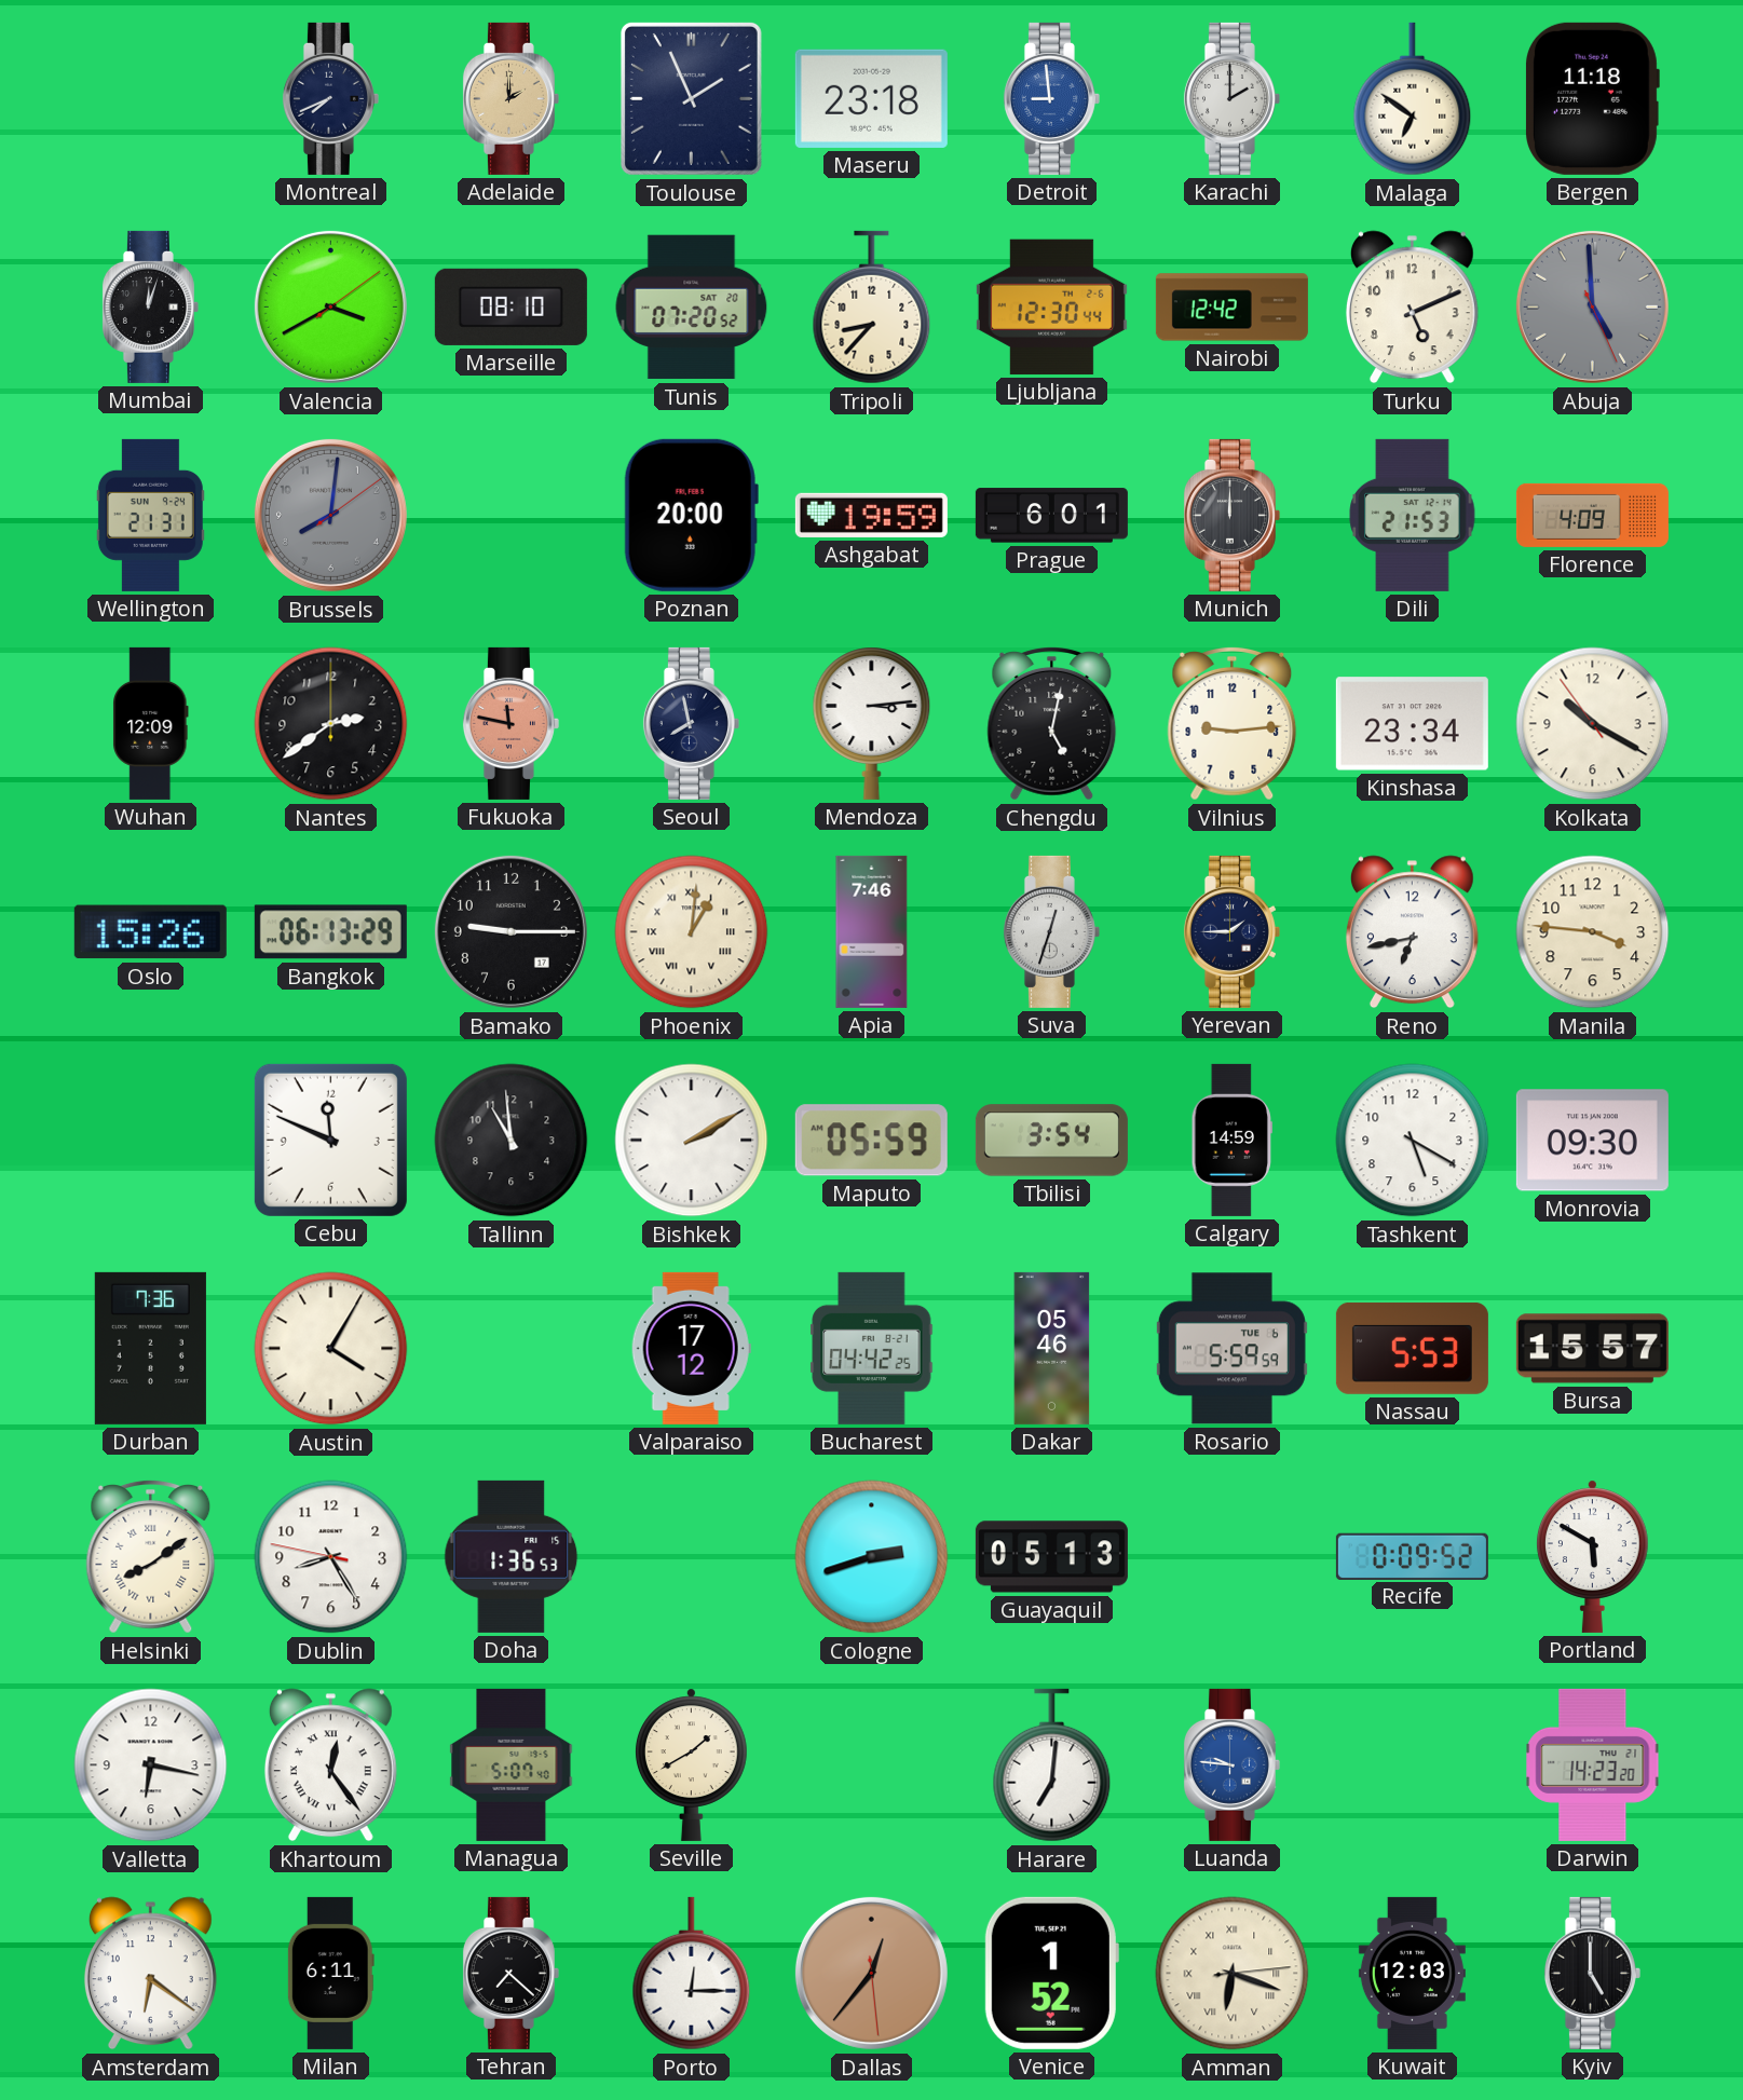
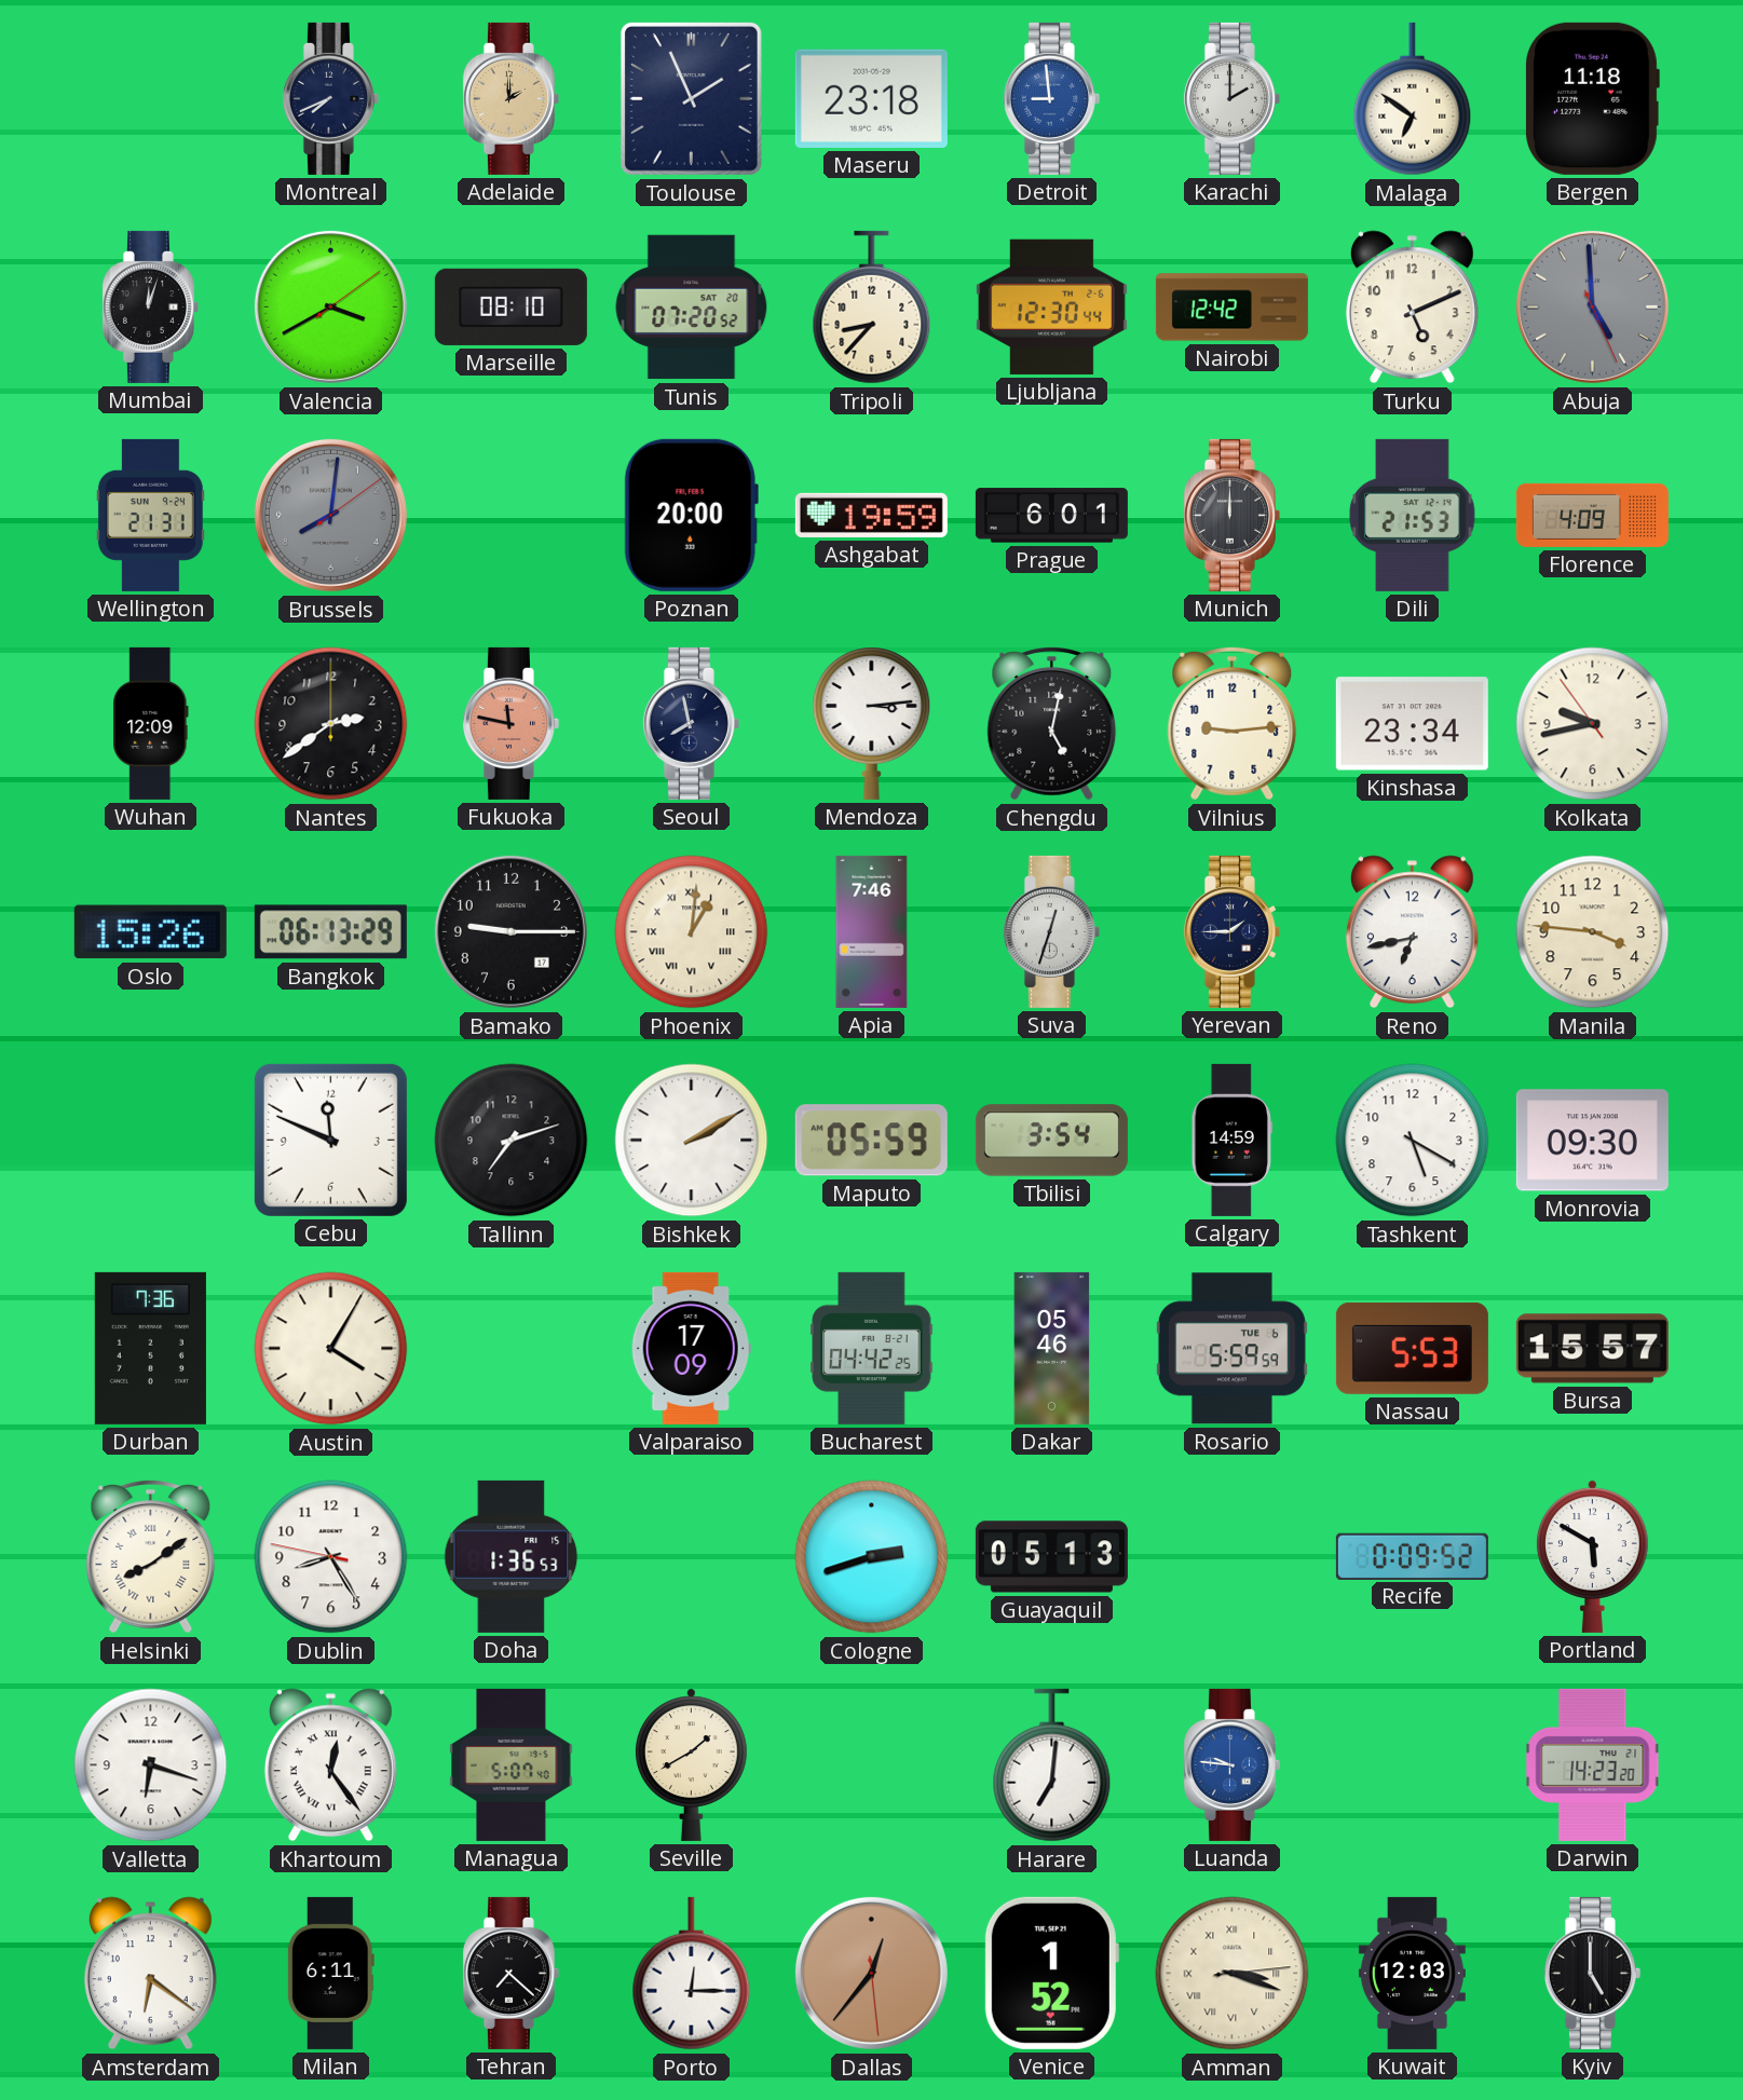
Kolkata: 10:19 -> 9:42 (1593, 724)
Tallinn: 10:59 -> 7:12 (512, 1141)
Valparaiso: 17:12 -> 17:09 (691, 1348)
Valletta: 6:17 -> 6:18 (151, 1765)
Amman: 6:18 -> 3:18 (1233, 1974)
